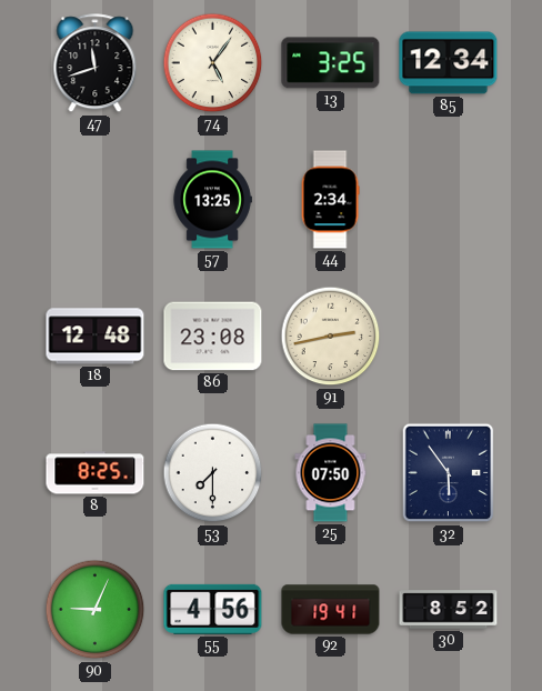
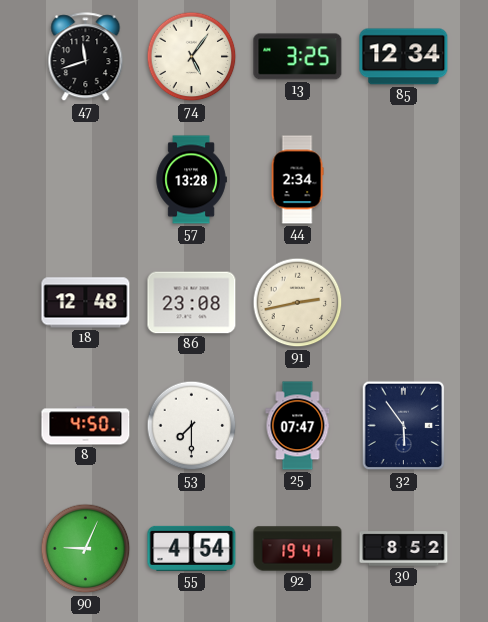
57: 13:25 -> 13:28 (191, 180)
8: 8:25 -> 4:50 (86, 426)
25: 07:50 -> 07:47 (298, 426)
55: 4:56 -> 4:54 (192, 548)
